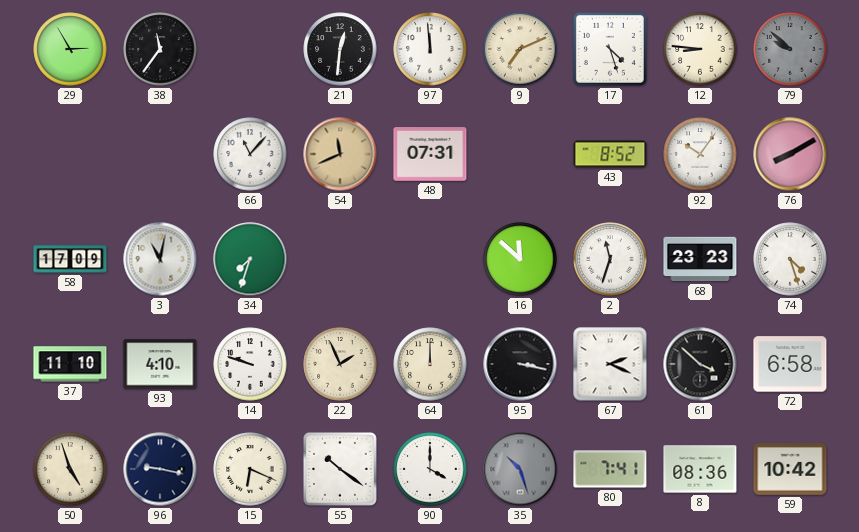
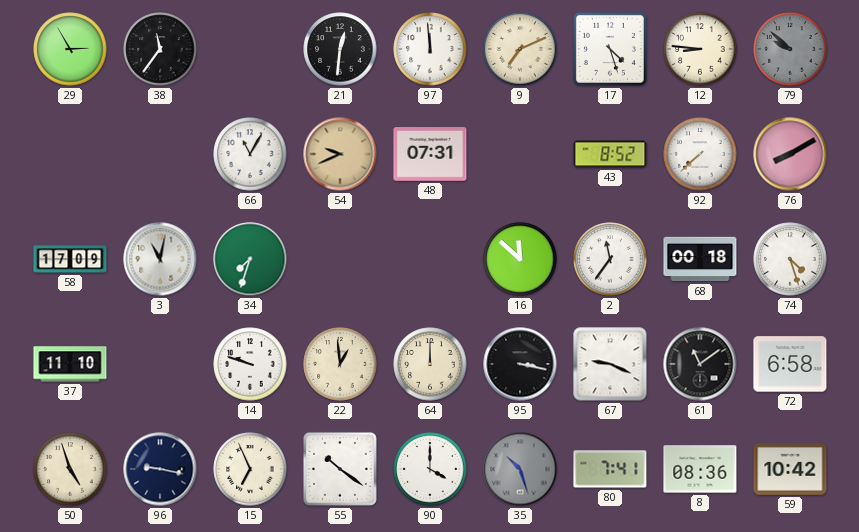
66: 11:07 -> 11:05 (250, 154)
54: 11:41 -> 9:41 (340, 154)
92: 10:06 -> 7:38 (700, 154)
2: 11:33 -> 11:36 (610, 259)
68: 23:23 -> 00:18 (700, 259)
93: 4:10 -> none (160, 364)
22: 1:56 -> 12:59 (340, 364)
67: 2:19 -> 9:19 (610, 364)
61: 3:52 -> 11:09 (700, 364)
15: 6:19 -> 6:56 (250, 469)
